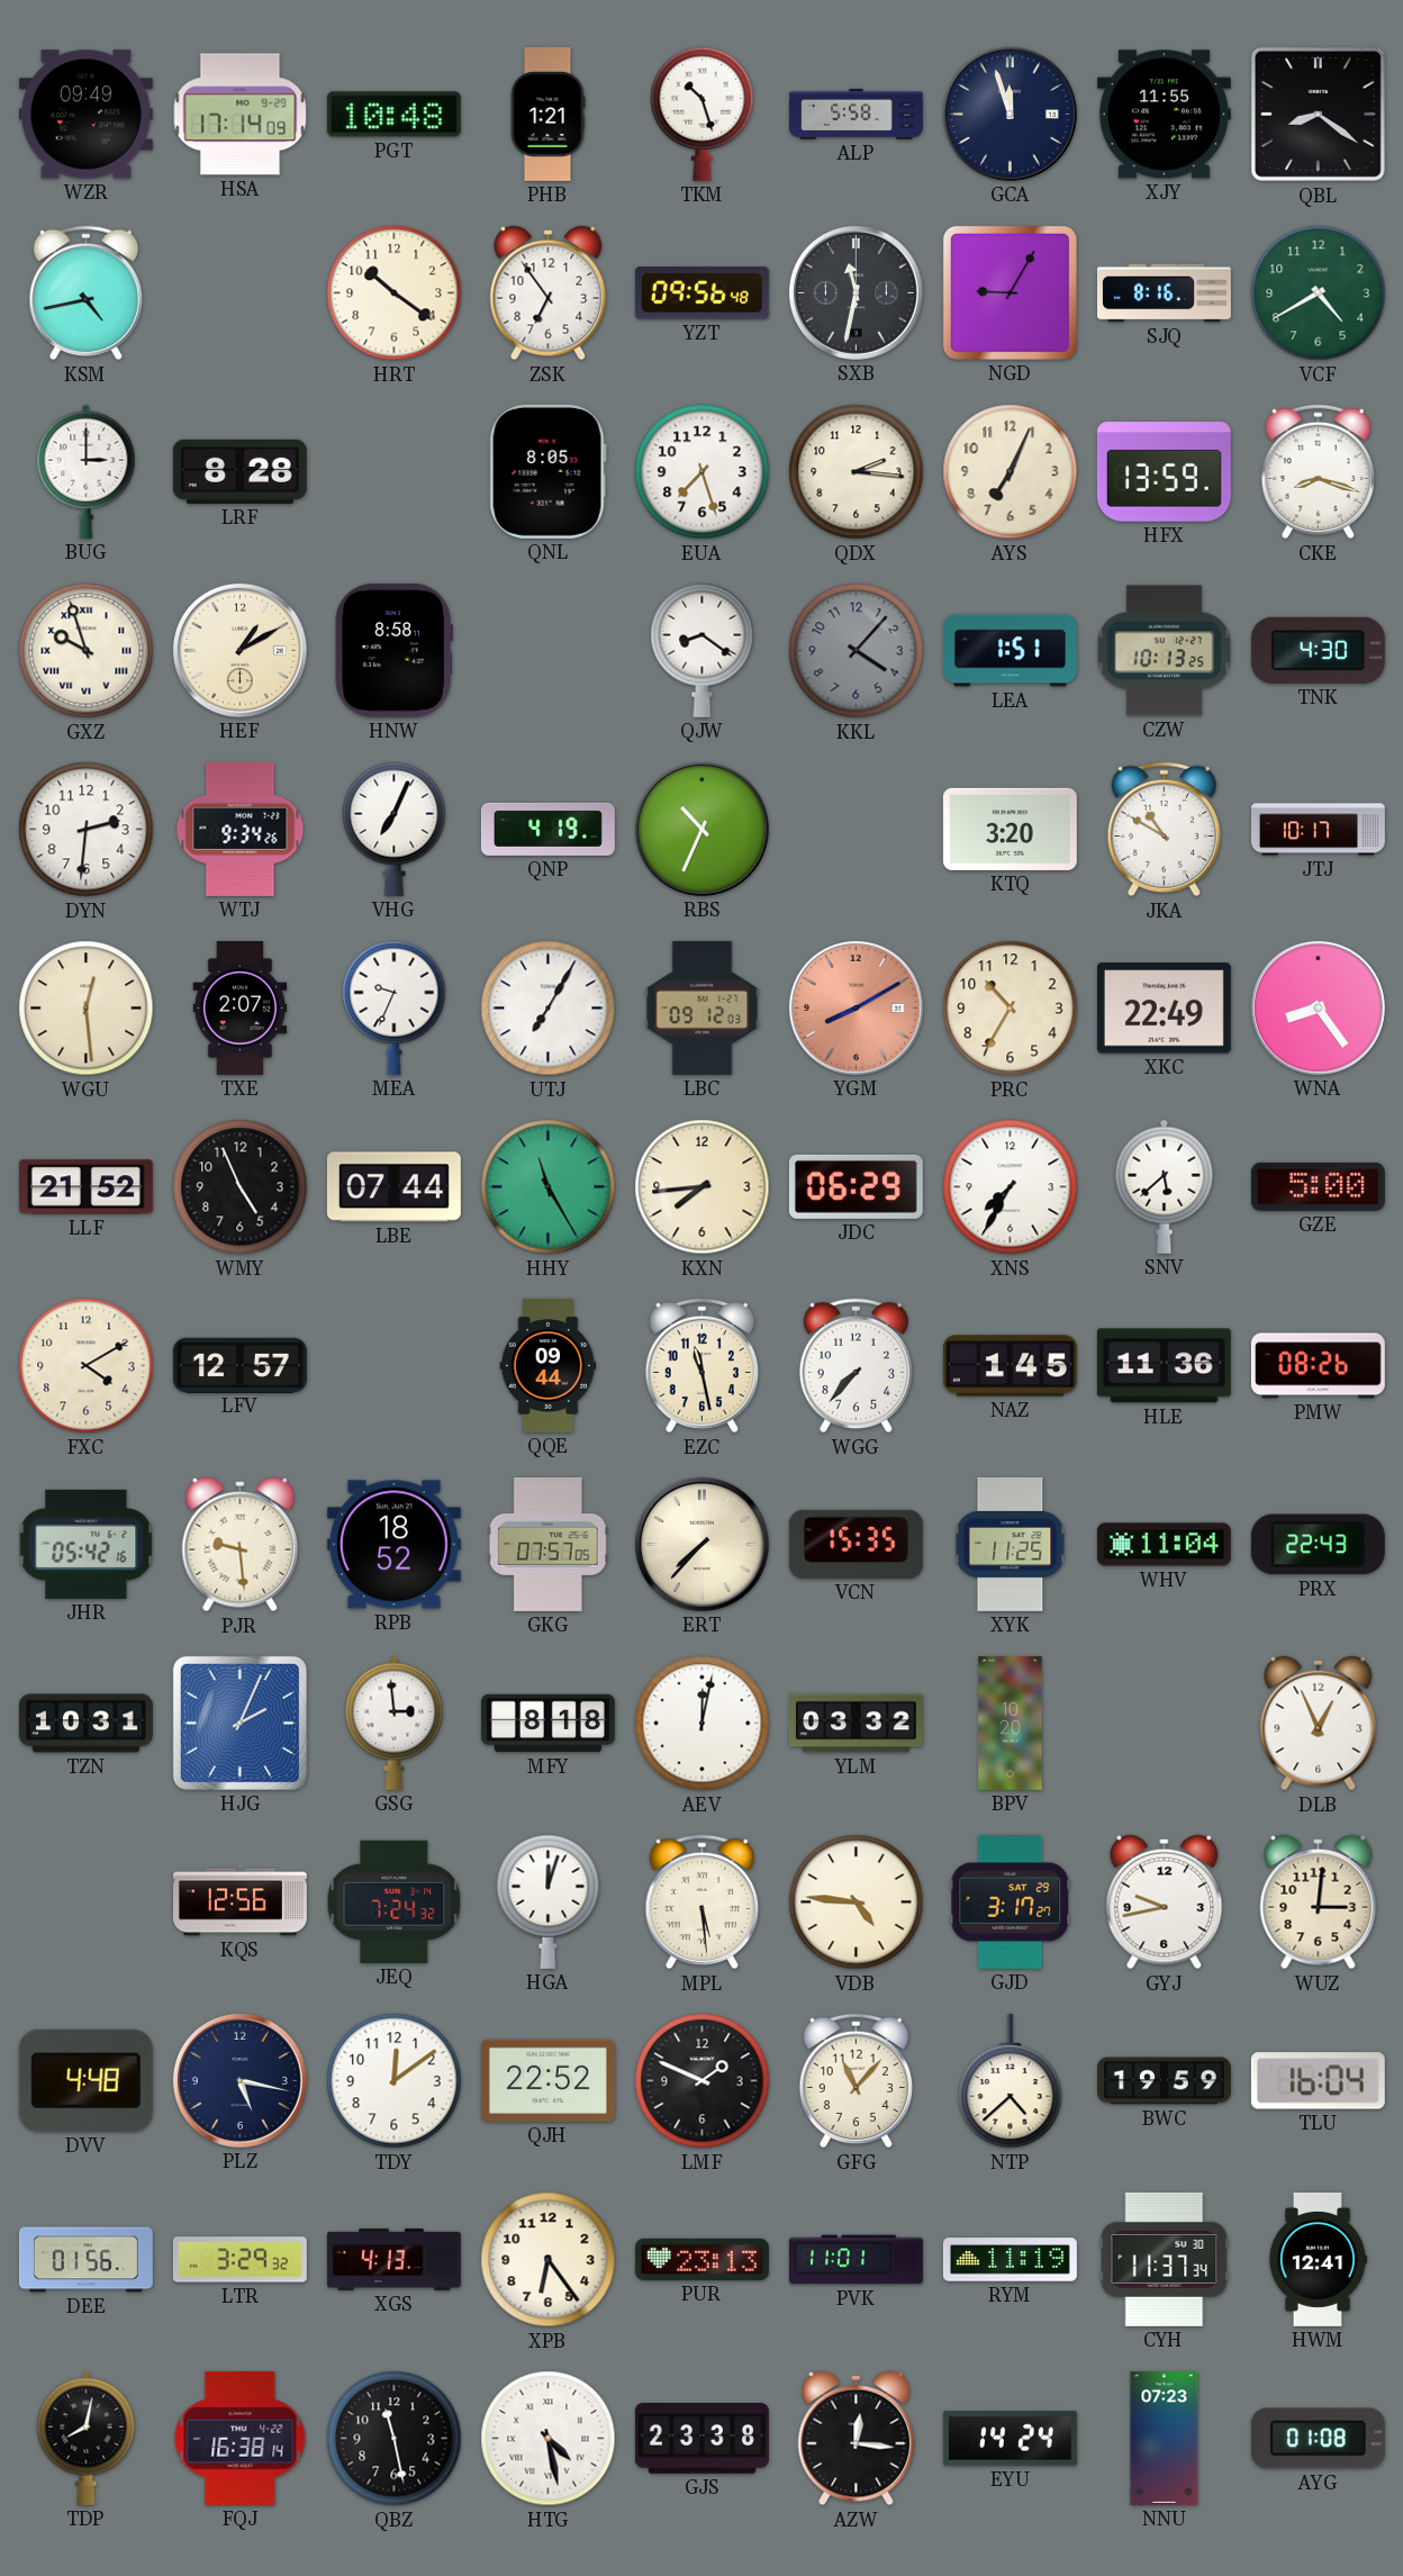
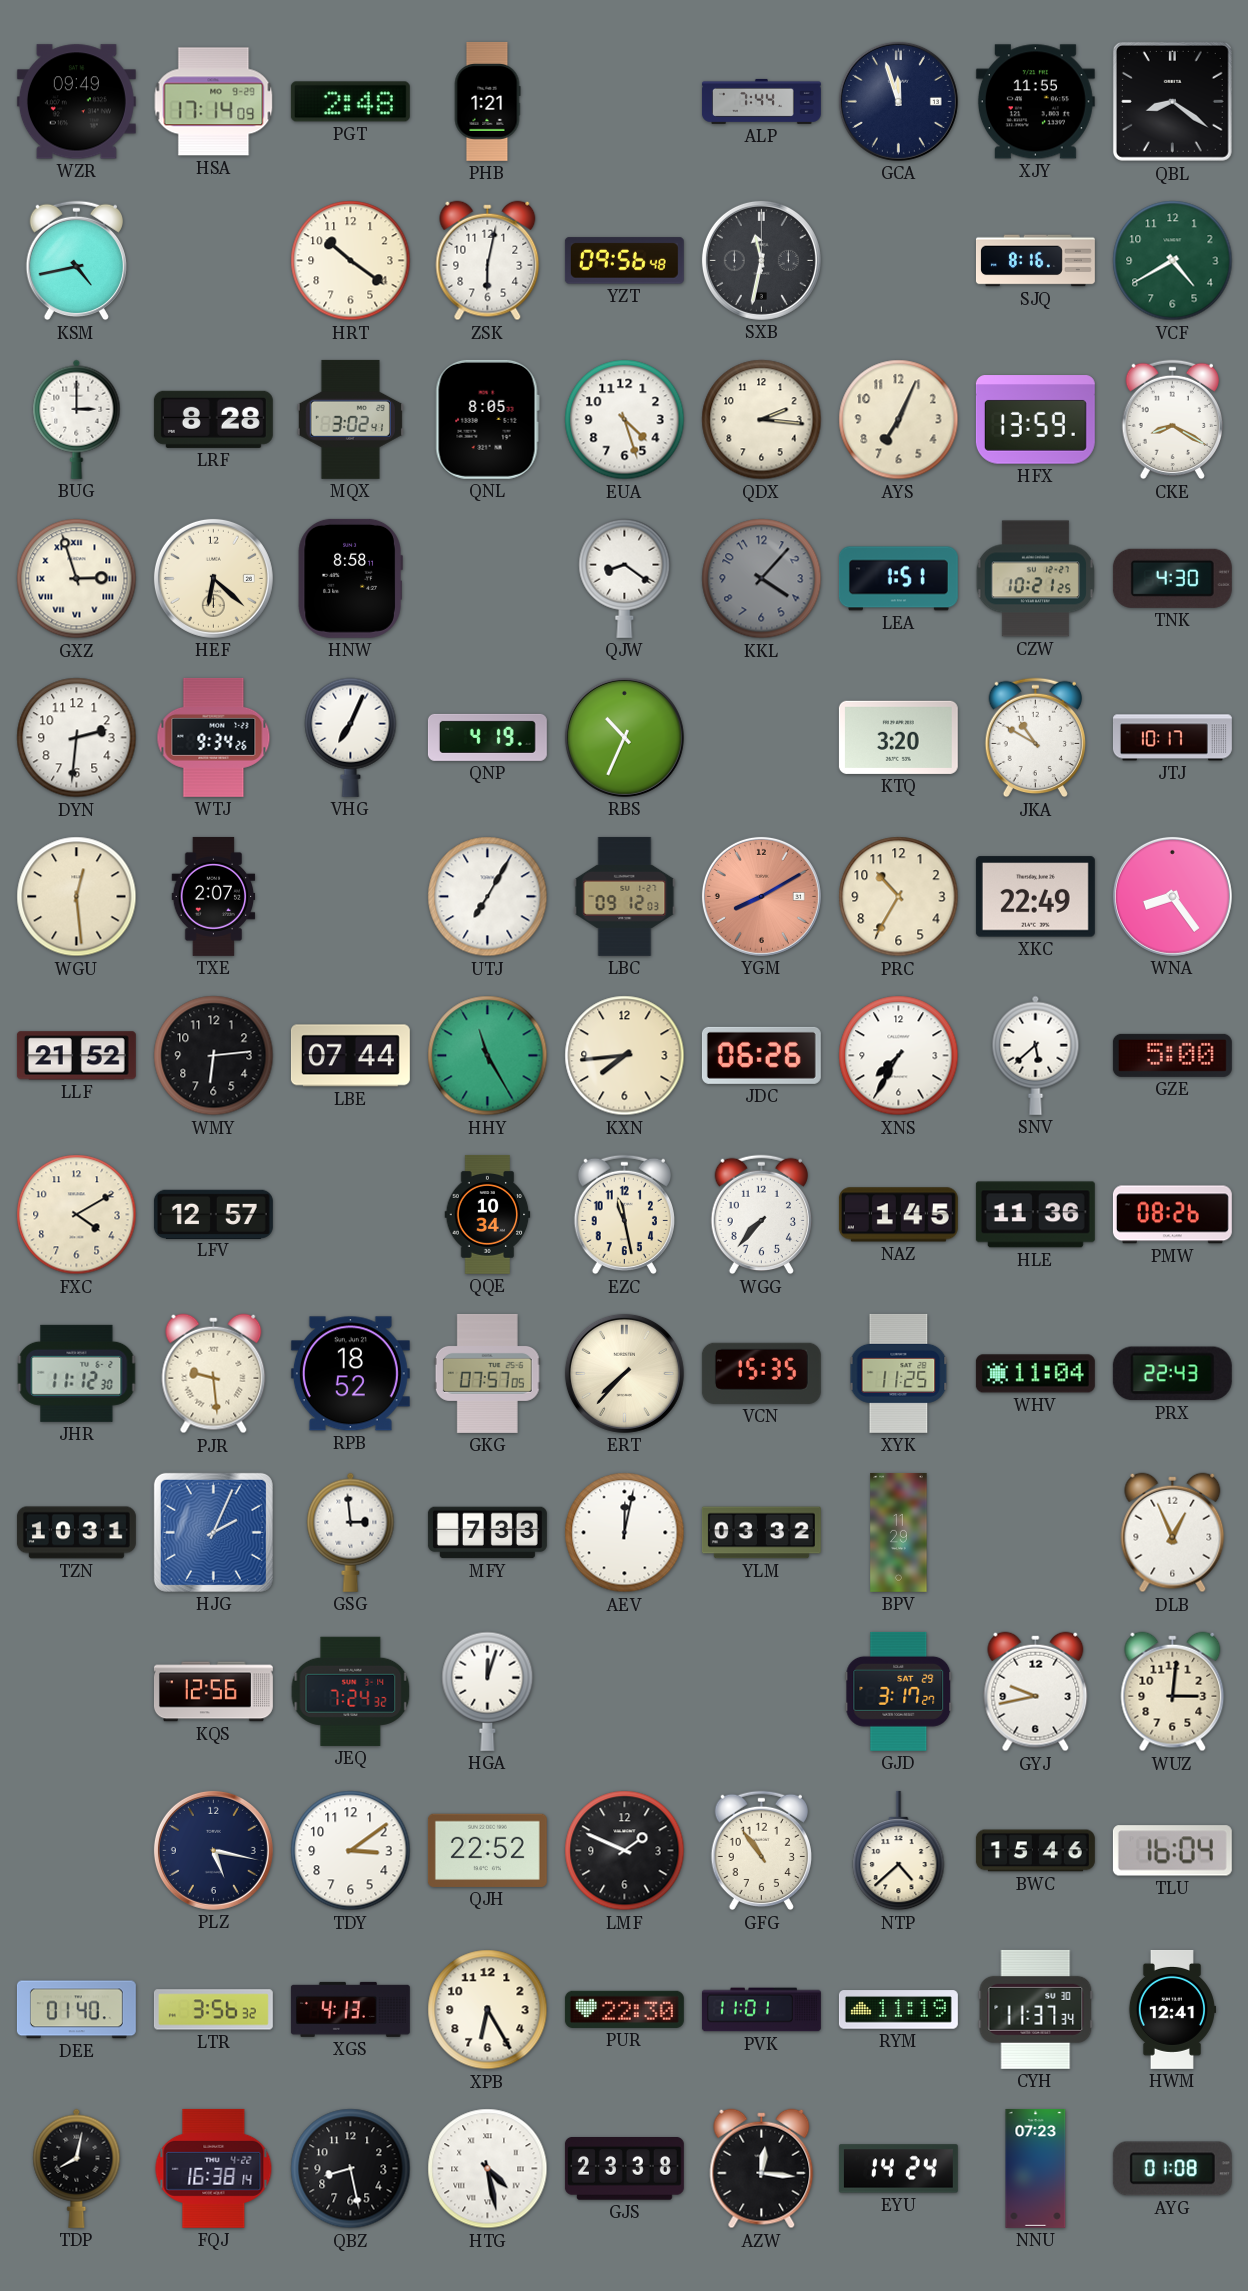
PGT: 10:48 -> 2:48 (350, 102)
TKM: 10:27 -> none (703, 114)
ALP: 5:58 -> 7:44 (761, 101)
ZSK: 6:54 -> 6:02 (488, 261)
NGD: 9:05 -> none (1010, 292)
MQX: none -> 3:02 (350, 419)
EUA: 7:27 -> 4:27 (625, 420)
CKE: 8:18 -> 8:20 (1172, 420)
GXZ: 9:57 -> 2:57 (77, 579)
HEF: 1:10 -> 6:22 (213, 578)
CZW: 10:13 -> 10:21 (1035, 579)
MEA: 9:34 -> none (395, 1007)
WMY: 4:56 -> 6:14 (214, 1056)
JDC: 06:29 -> 06:26 (761, 1055)
QQE: 09:44 -> 10:34 (488, 1214)
JHR: 05:42 -> 11:12 (77, 1373)
MFY: 8:18 -> 7:33 (487, 1533)
BPV: 10:20 -> 11:29 (899, 1532)
MPL: 5:29 -> none (701, 1902)
VDB: 4:46 -> none (857, 1902)
DVV: 4:48 -> none (85, 2080)
TDY: 12:09 -> 3:09 (351, 1851)
GFG: 11:07 -> 10:54 (761, 1851)
BWC: 19:59 -> 15:46 (1035, 1851)
DEE: 01:56 -> 01:40 (76, 2010)
LTR: 3:29 -> 3:56 (213, 2010)
XPB: 6:24 -> 6:25 (488, 2010)
PUR: 23:13 -> 22:30 (624, 2009)
QBZ: 11:28 -> 8:28 (351, 2169)
